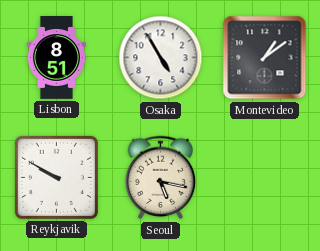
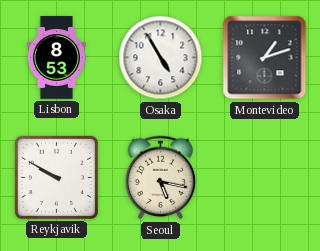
Lisbon: 8:51 -> 8:53 (56, 58)
Montevideo: 1:09 -> 1:12 (265, 58)
